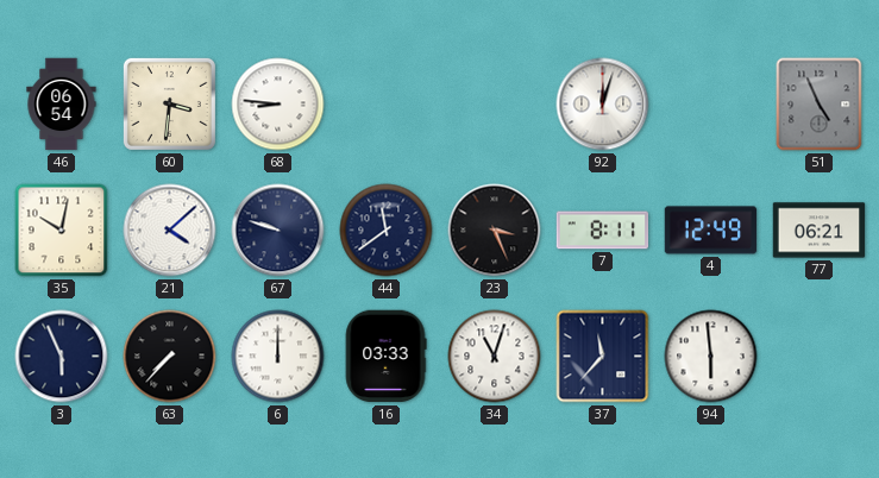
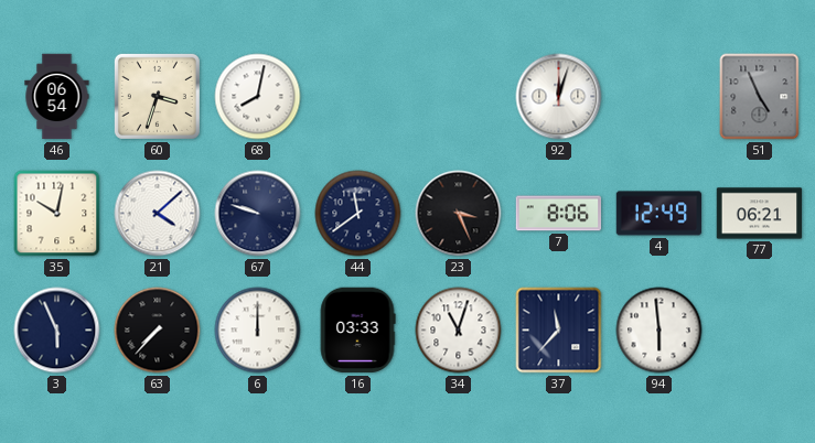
60: 3:31 -> 3:33 (157, 96)
68: 8:46 -> 8:02 (258, 97)
7: 8:11 -> 8:06 (559, 214)
